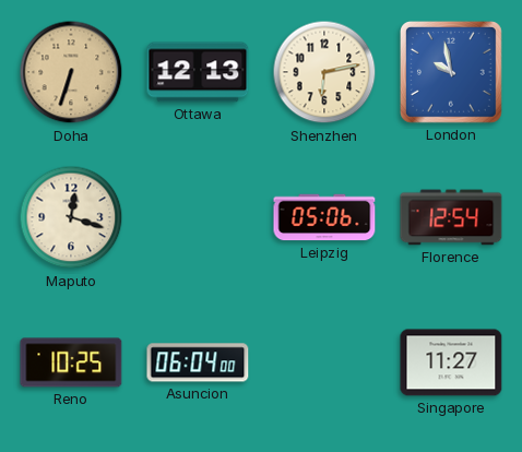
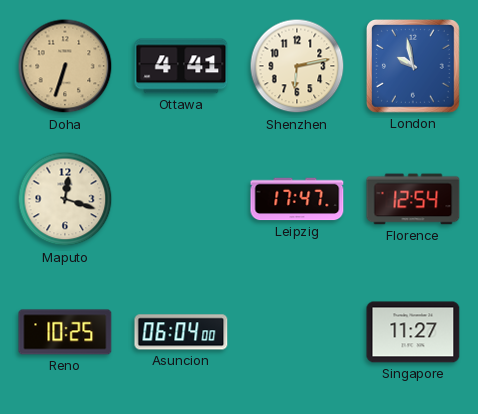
Ottawa: 12:13 -> 4:41 (181, 66)
Leipzig: 05:06 -> 17:47 (297, 199)
